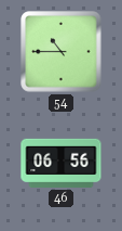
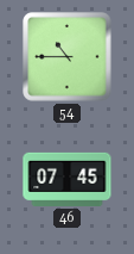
46: 06:56 -> 07:45 (68, 179)
